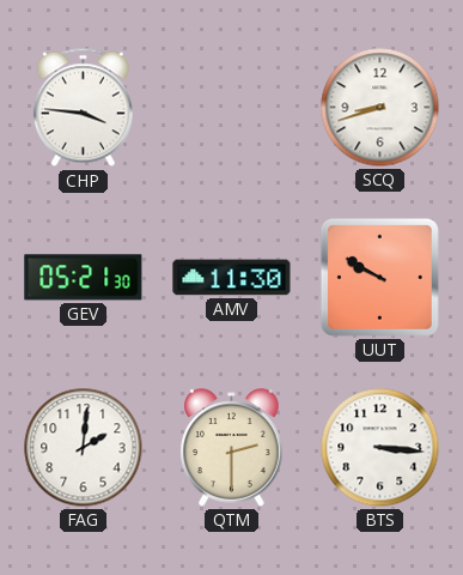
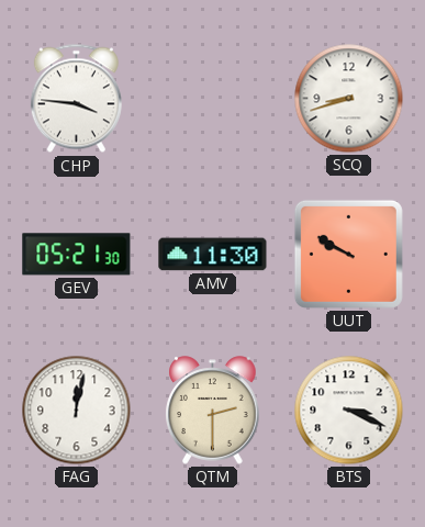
FAG: 2:01 -> 12:02 (77, 411)
BTS: 3:16 -> 3:19 (349, 411)
